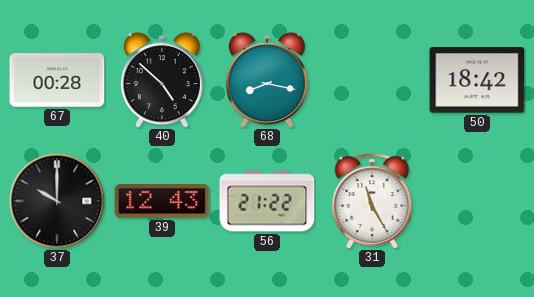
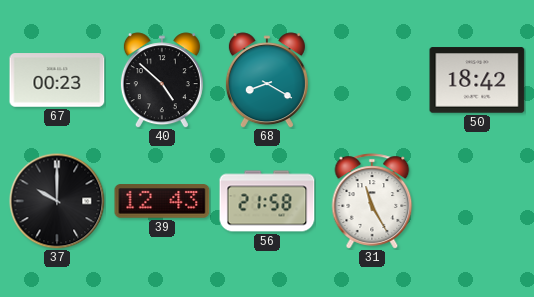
67: 00:28 -> 00:23 (57, 80)
68: 8:17 -> 8:20 (267, 80)
56: 21:22 -> 21:58 (267, 201)
